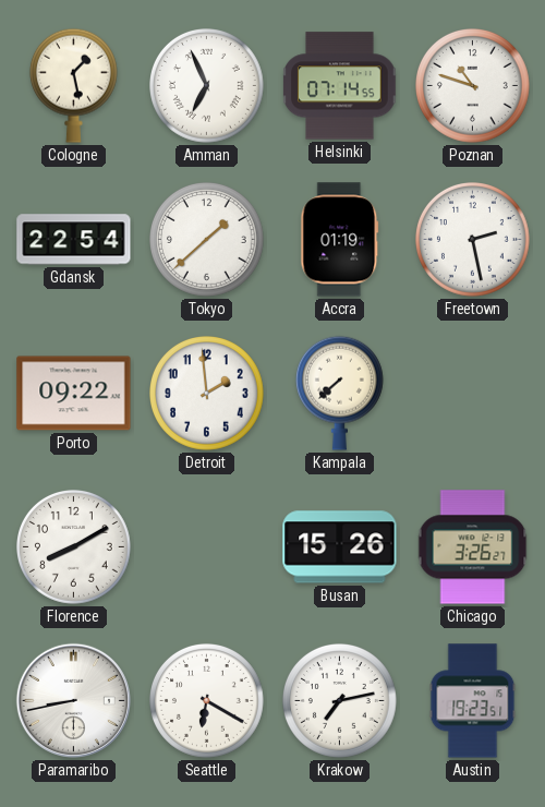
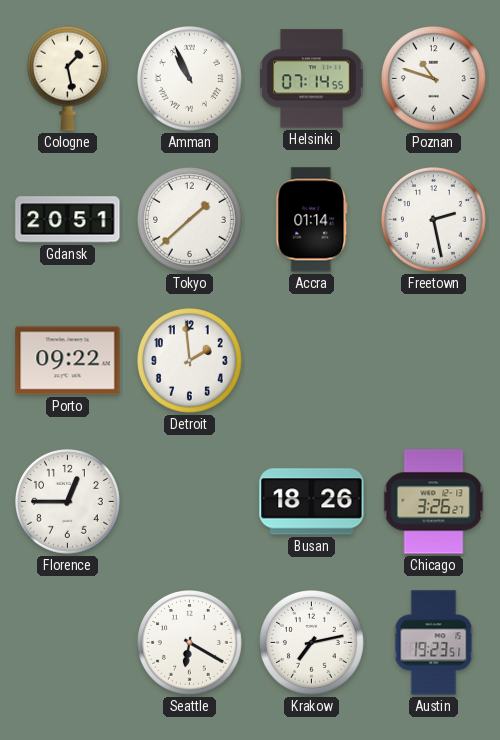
Amman: 6:56 -> 10:56 (190, 79)
Gdansk: 22:54 -> 20:51 (68, 220)
Accra: 01:19 -> 01:14 (312, 220)
Kampala: 7:38 -> none (339, 393)
Florence: 8:10 -> 12:45 (68, 502)
Busan: 15:26 -> 18:26 (312, 502)
Paramaribo: 8:43 -> none (73, 700)
